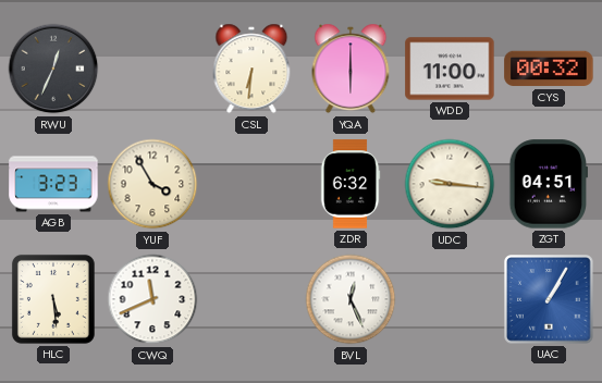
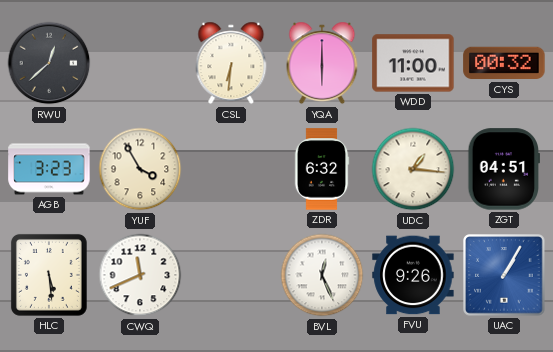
RWU: 12:34 -> 12:38 (49, 63)
UDC: 9:16 -> 1:16 (413, 169)
FVU: none -> 9:26 (413, 275)
